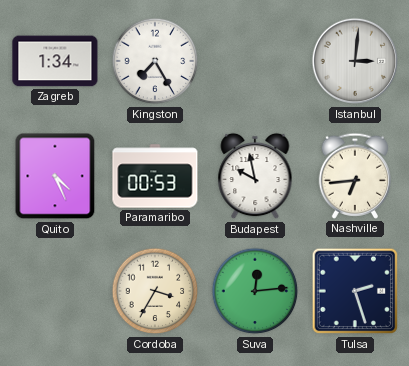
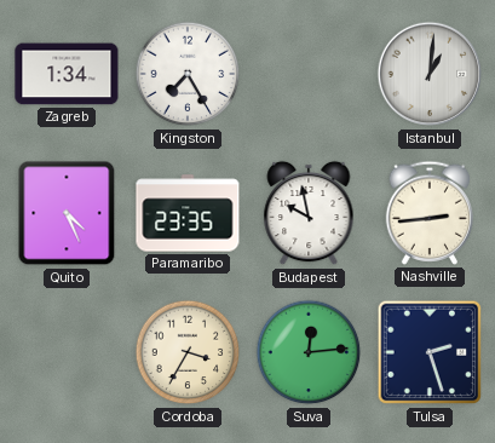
Istanbul: 3:01 -> 1:01 (430, 74)
Paramaribo: 00:53 -> 23:35 (188, 213)
Nashville: 6:44 -> 2:44 (428, 213)
